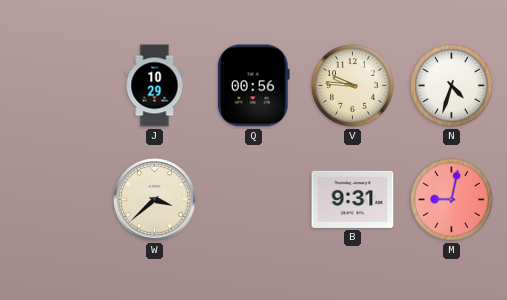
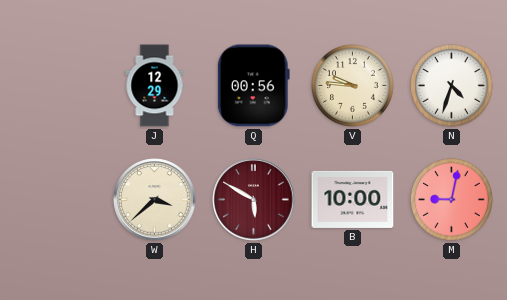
J: 10:29 -> 12:29 (155, 86)
H: none -> 5:50 (254, 200)
B: 9:31 -> 10:00 (353, 199)
